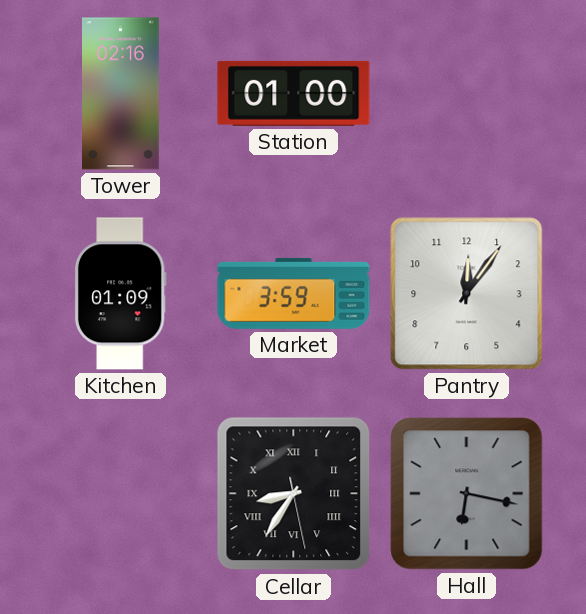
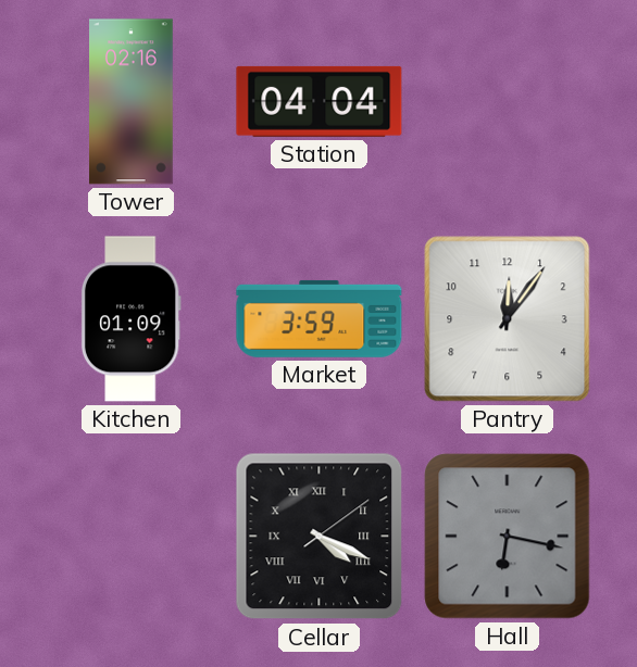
Station: 01:00 -> 04:04 (320, 101)
Cellar: 8:35 -> 4:19 (320, 537)
